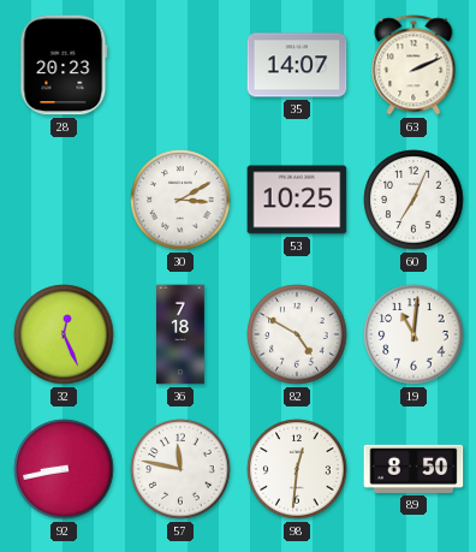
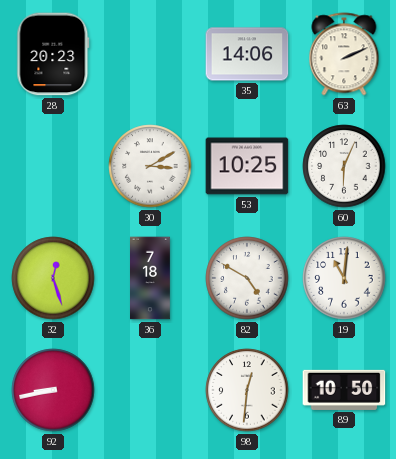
35: 14:07 -> 14:06 (247, 54)
60: 7:04 -> 6:04 (344, 166)
32: 12:26 -> 12:27 (53, 278)
57: 11:47 -> none (180, 469)
89: 8:50 -> 10:50 (344, 390)
